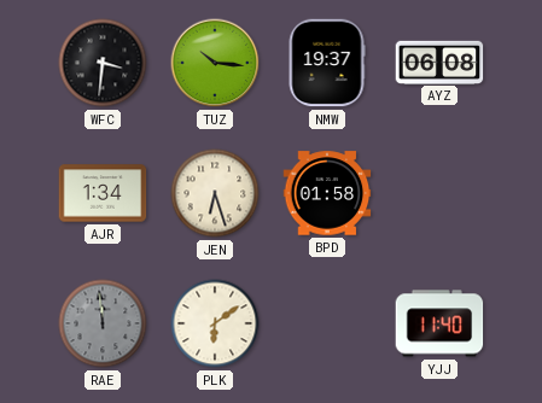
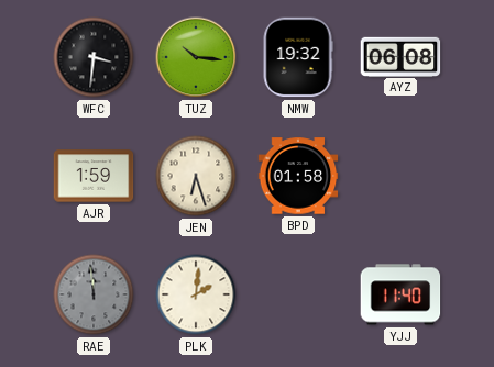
NMW: 19:37 -> 19:32 (298, 57)
AJR: 1:34 -> 1:59 (94, 176)
PLK: 6:09 -> 2:01 (196, 294)
